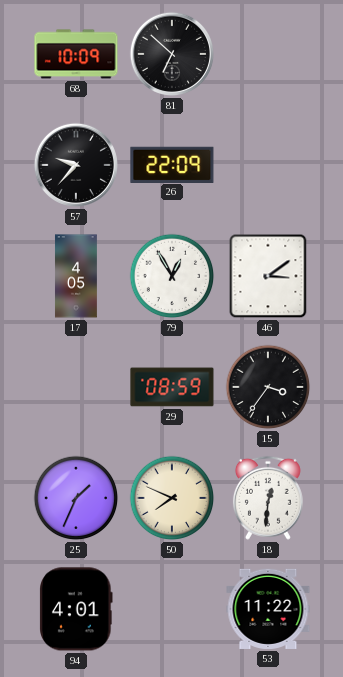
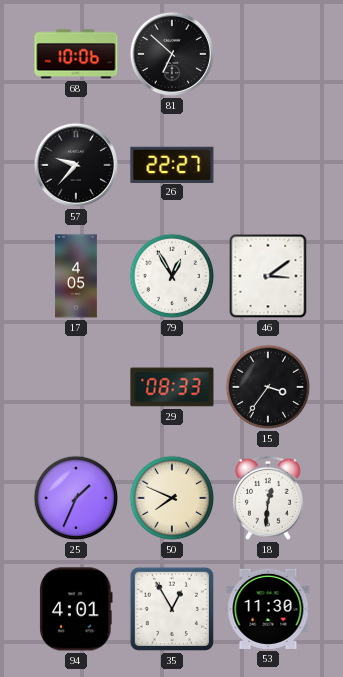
68: 10:09 -> 10:06 (76, 54)
26: 22:09 -> 22:27 (172, 164)
29: 08:59 -> 08:33 (172, 387)
35: none -> 12:55 (172, 609)
53: 11:22 -> 11:30 (268, 609)
